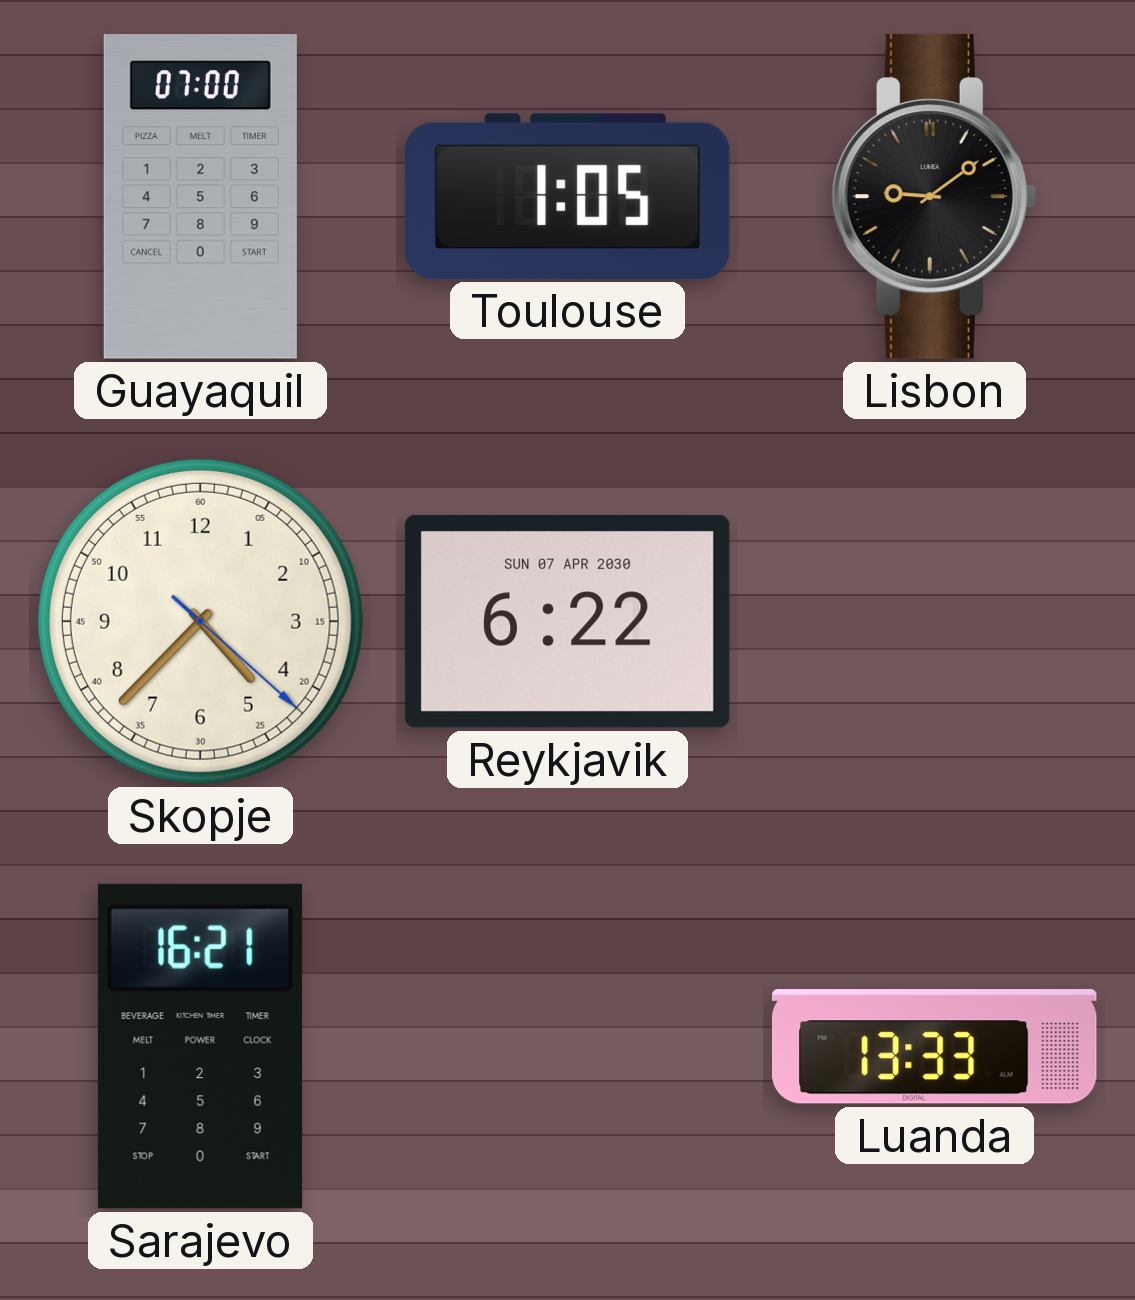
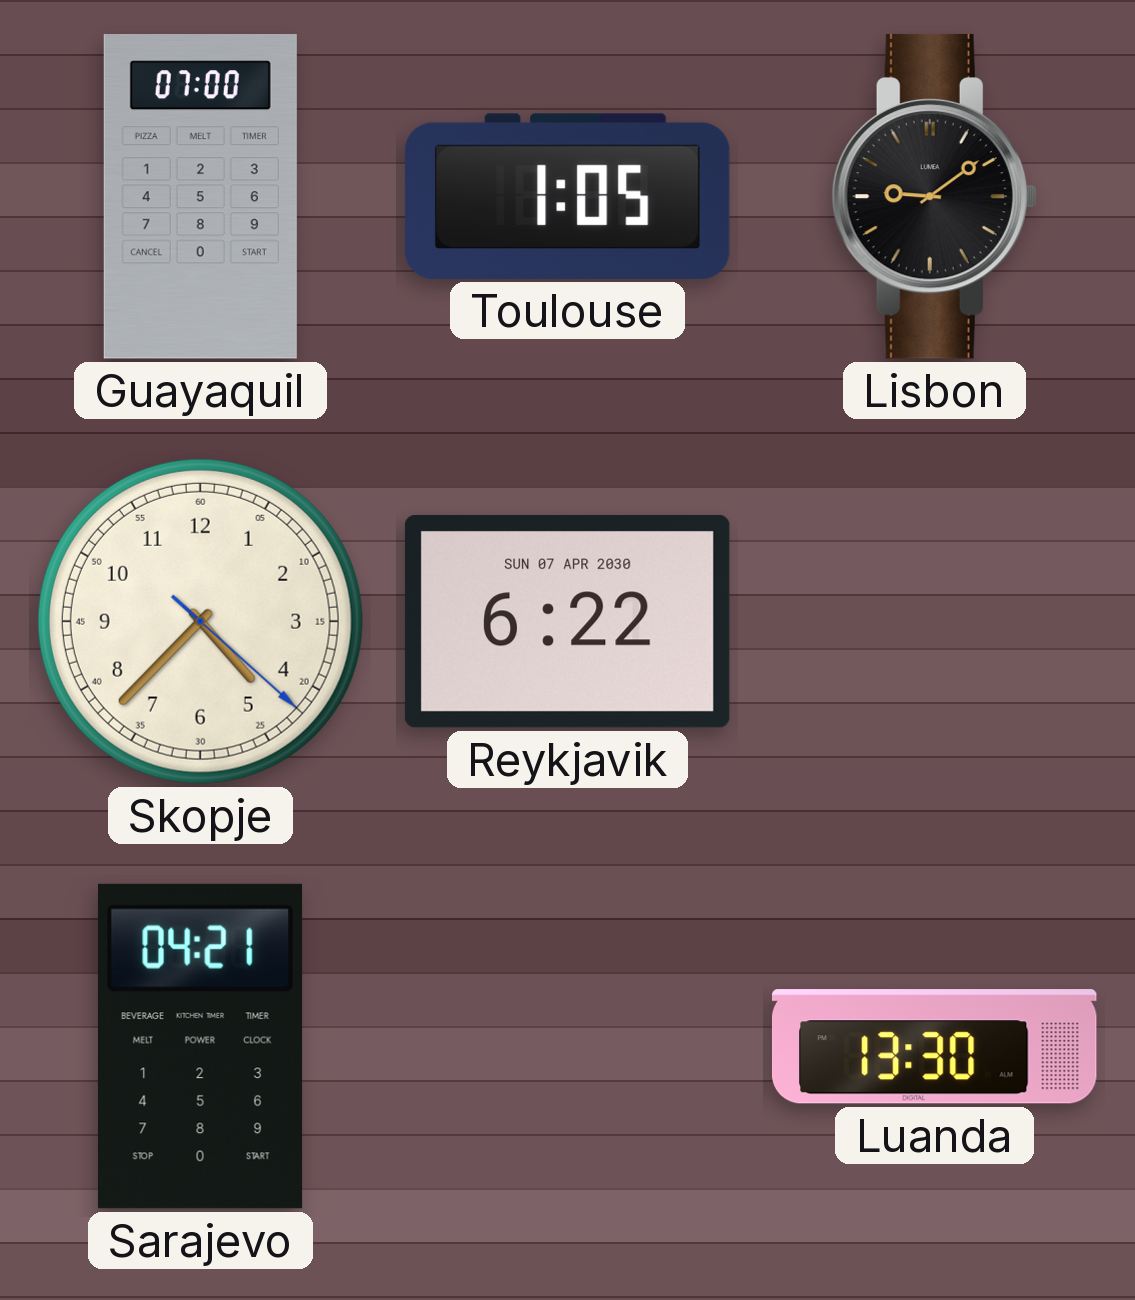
Sarajevo: 16:21 -> 04:21 (200, 1046)
Luanda: 13:33 -> 13:30 (934, 1047)
